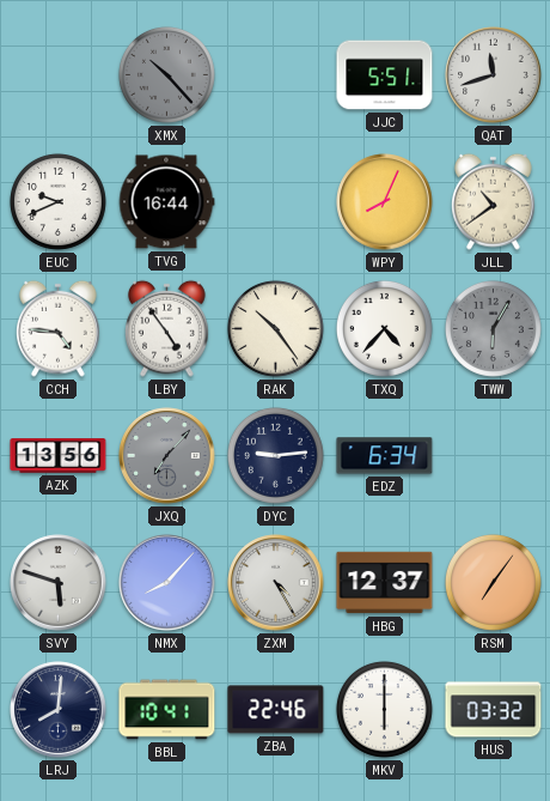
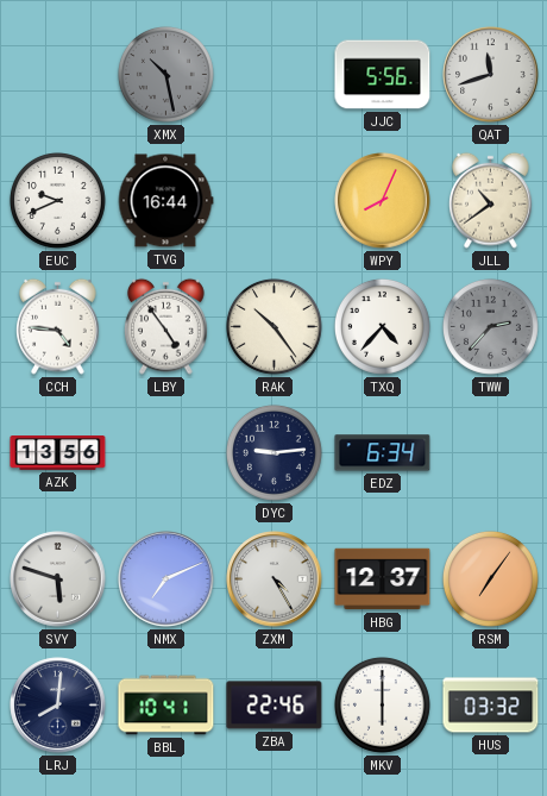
XMX: 10:23 -> 10:28 (165, 74)
JJC: 5:51 -> 5:56 (383, 75)
TWW: 6:05 -> 2:37 (490, 326)
JXQ: 7:07 -> none (167, 456)
NMX: 8:07 -> 7:11 (166, 579)
